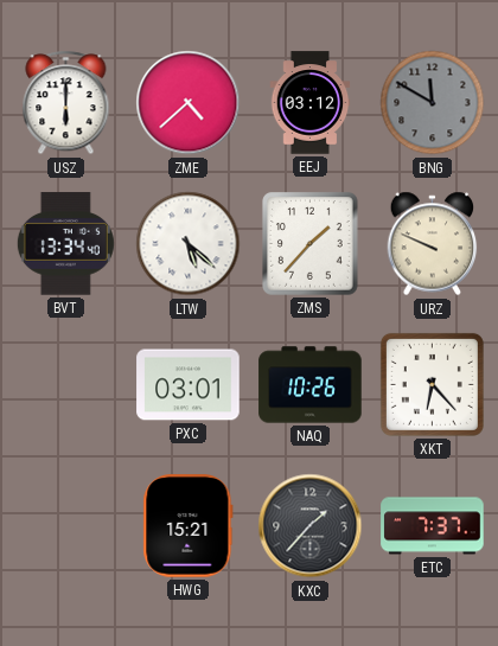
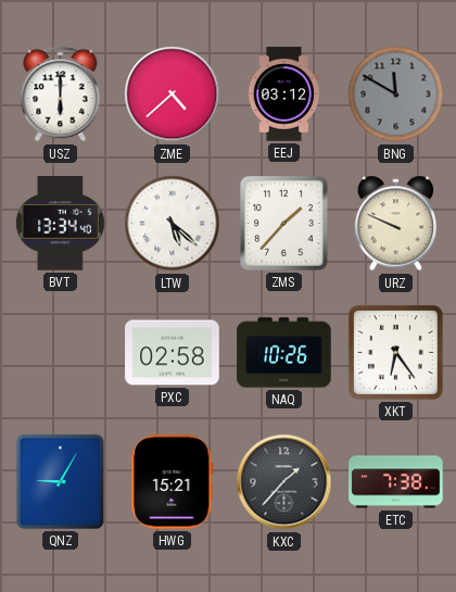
PXC: 03:01 -> 02:58 (173, 353)
XKT: 6:23 -> 6:24 (395, 352)
QNZ: none -> 9:05 (60, 481)
ETC: 7:37 -> 7:38 (396, 482)
